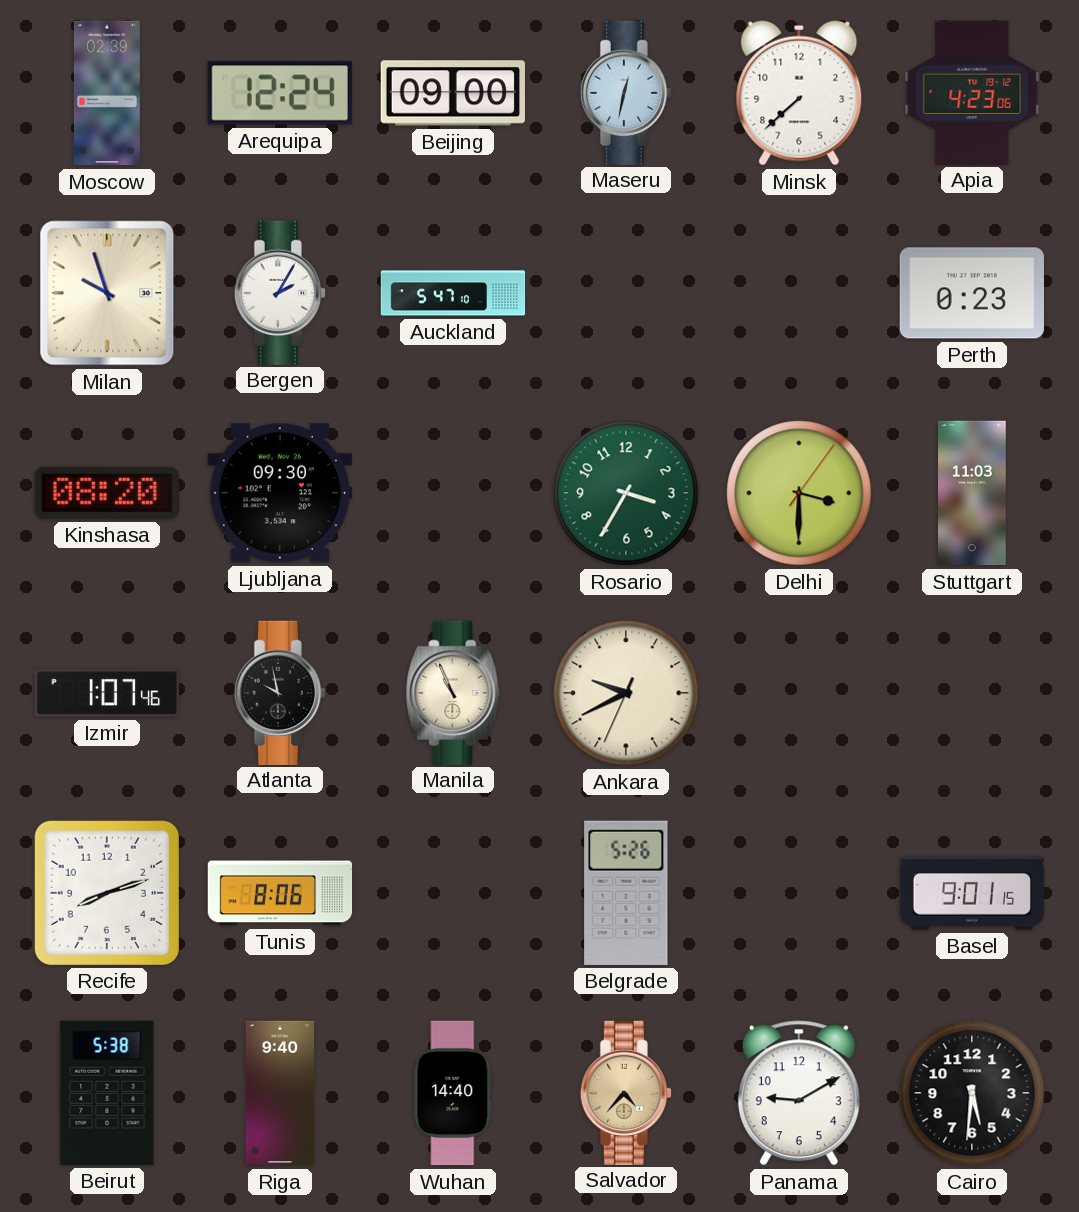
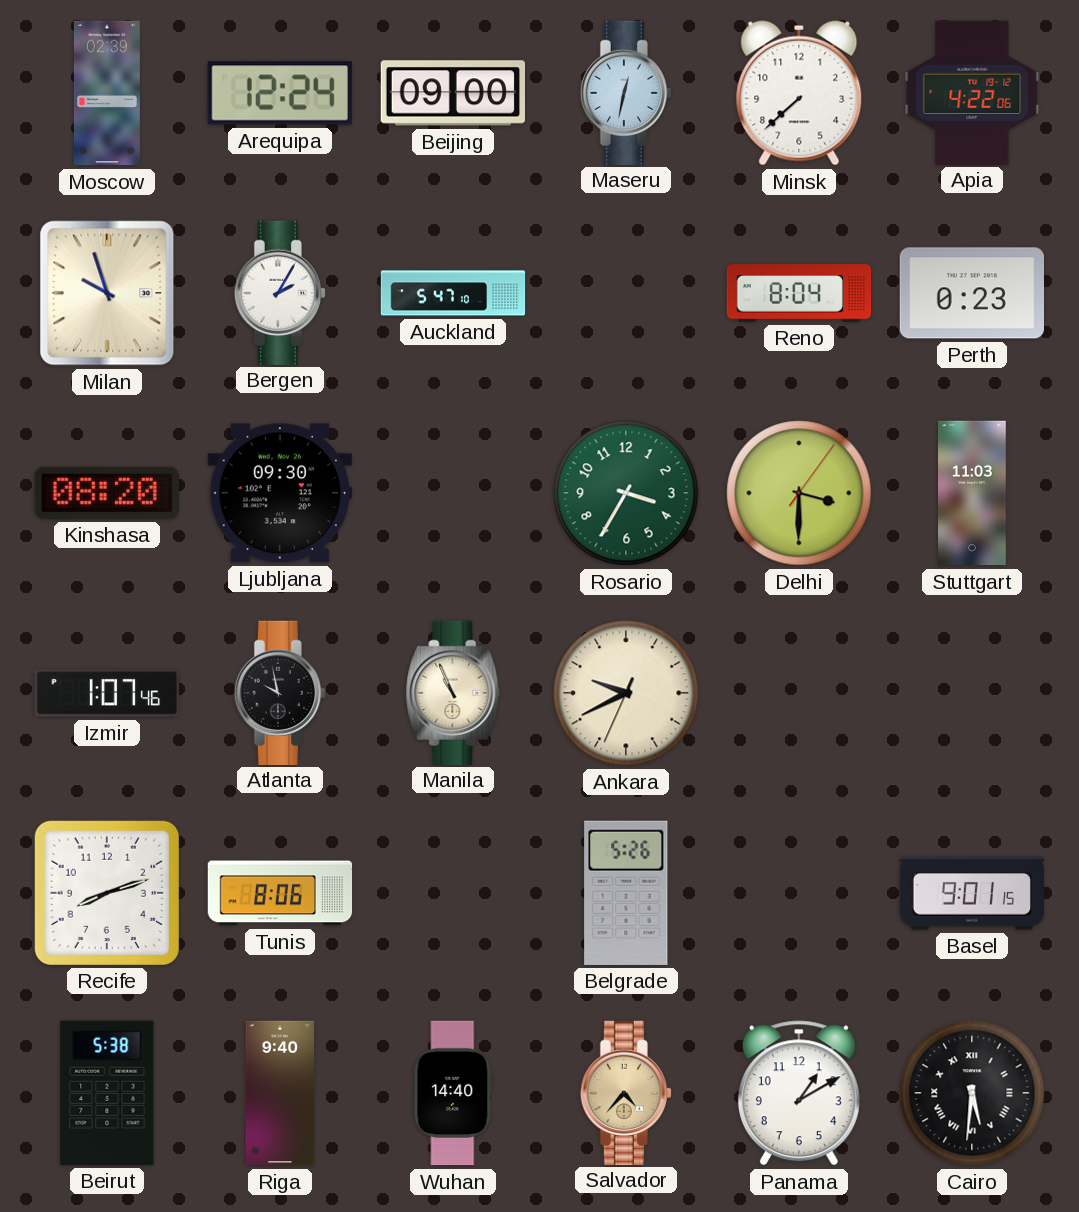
Apia: 4:23 -> 4:22 (972, 92)
Reno: none -> 8:04 (799, 293)
Panama: 9:10 -> 1:10 (799, 1093)
Cairo numerals: Arabic -> Roman (972, 1093)
